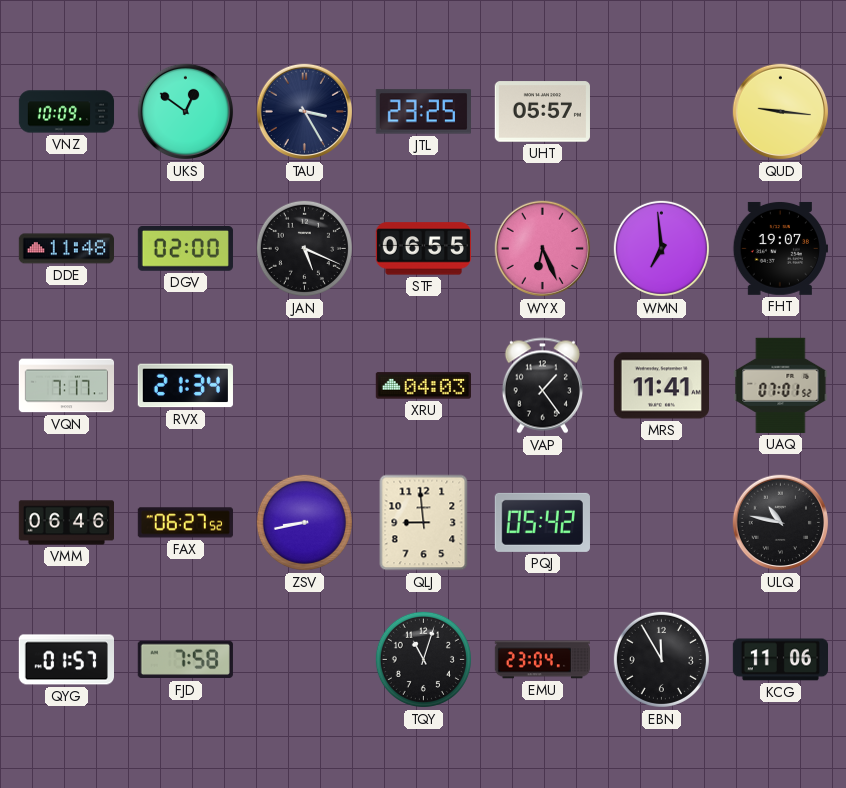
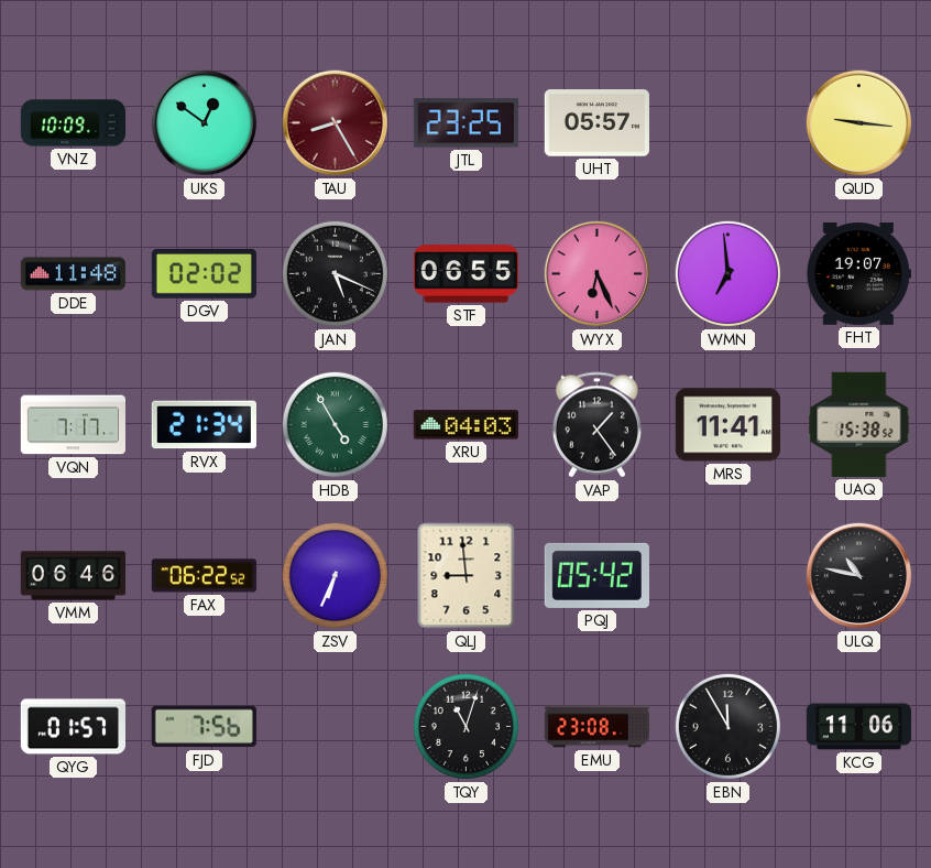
TAU: 3:25 -> 8:25 (336, 123)
TAU dial: navy -> burgundy (336, 123)
DGV: 02:00 -> 02:02 (204, 274)
HDB: none -> 4:55 (335, 424)
UAQ: 07:01 -> 15:38 (859, 424)
FAX: 06:27 -> 06:22 (204, 576)
ZSV: 8:43 -> 6:34 (335, 575)
FJD: 7:58 -> 7:56 (204, 727)
EMU: 23:04 -> 23:08 (596, 727)
